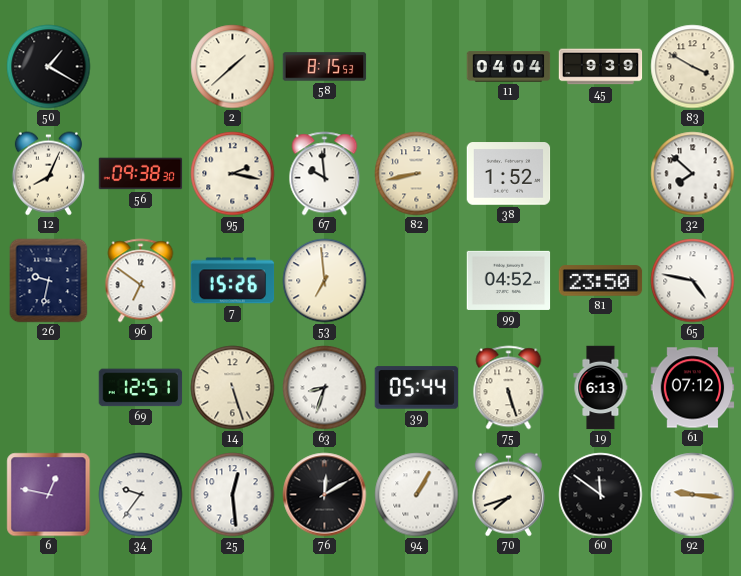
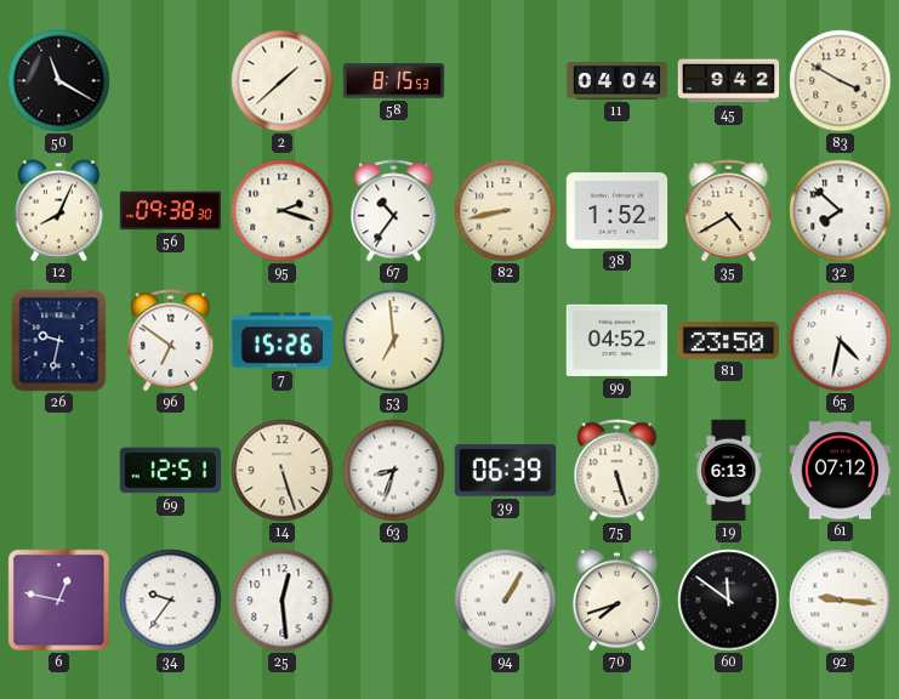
50: 1:20 -> 11:20 (59, 81)
45: 9:39 -> 9:42 (729, 81)
95: 2:17 -> 2:18 (283, 211)
67: 9:59 -> 10:36 (394, 211)
35: none -> 4:40 (729, 211)
65: 4:47 -> 4:32 (841, 341)
39: 05:44 -> 06:39 (506, 471)
76: 12:10 -> none (325, 495)
